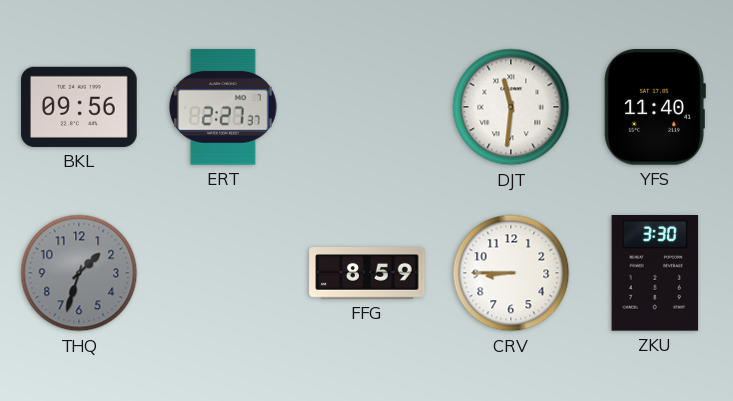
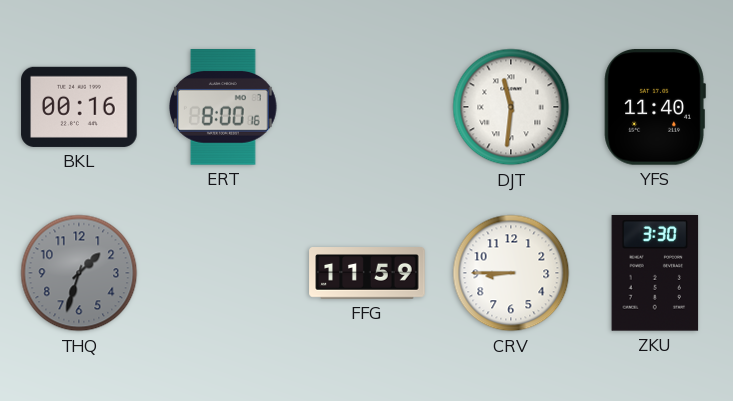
BKL: 09:56 -> 00:16 (79, 107)
ERT: 2:27 -> 8:00 (224, 108)
FFG: 8:59 -> 11:59 (367, 273)
